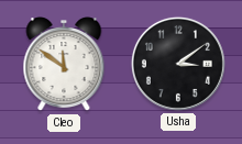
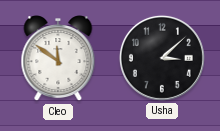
Usha: 3:09 -> 3:08 (162, 58)
